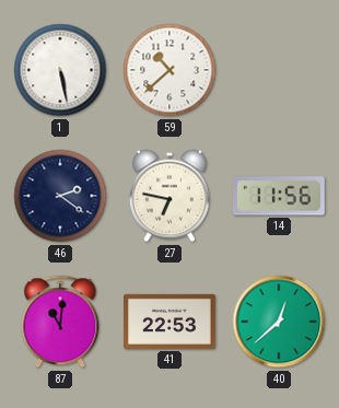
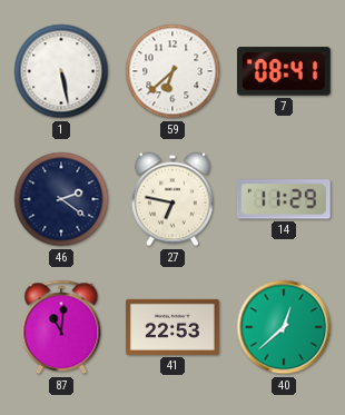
59: 10:38 -> 6:38 (172, 71)
7: none -> 08:41 (284, 71)
14: 11:56 -> 11:29 (284, 199)
